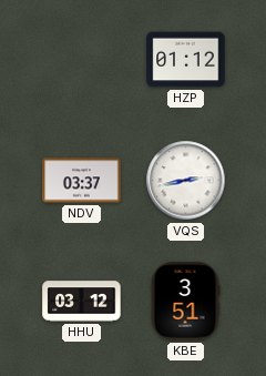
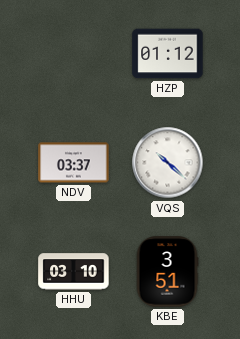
VQS: 2:43 -> 10:22 (168, 163)
HHU: 03:12 -> 03:10 (74, 272)
